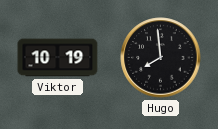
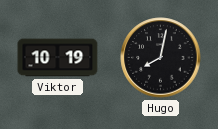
Hugo: 7:59 -> 8:02 (161, 58)
